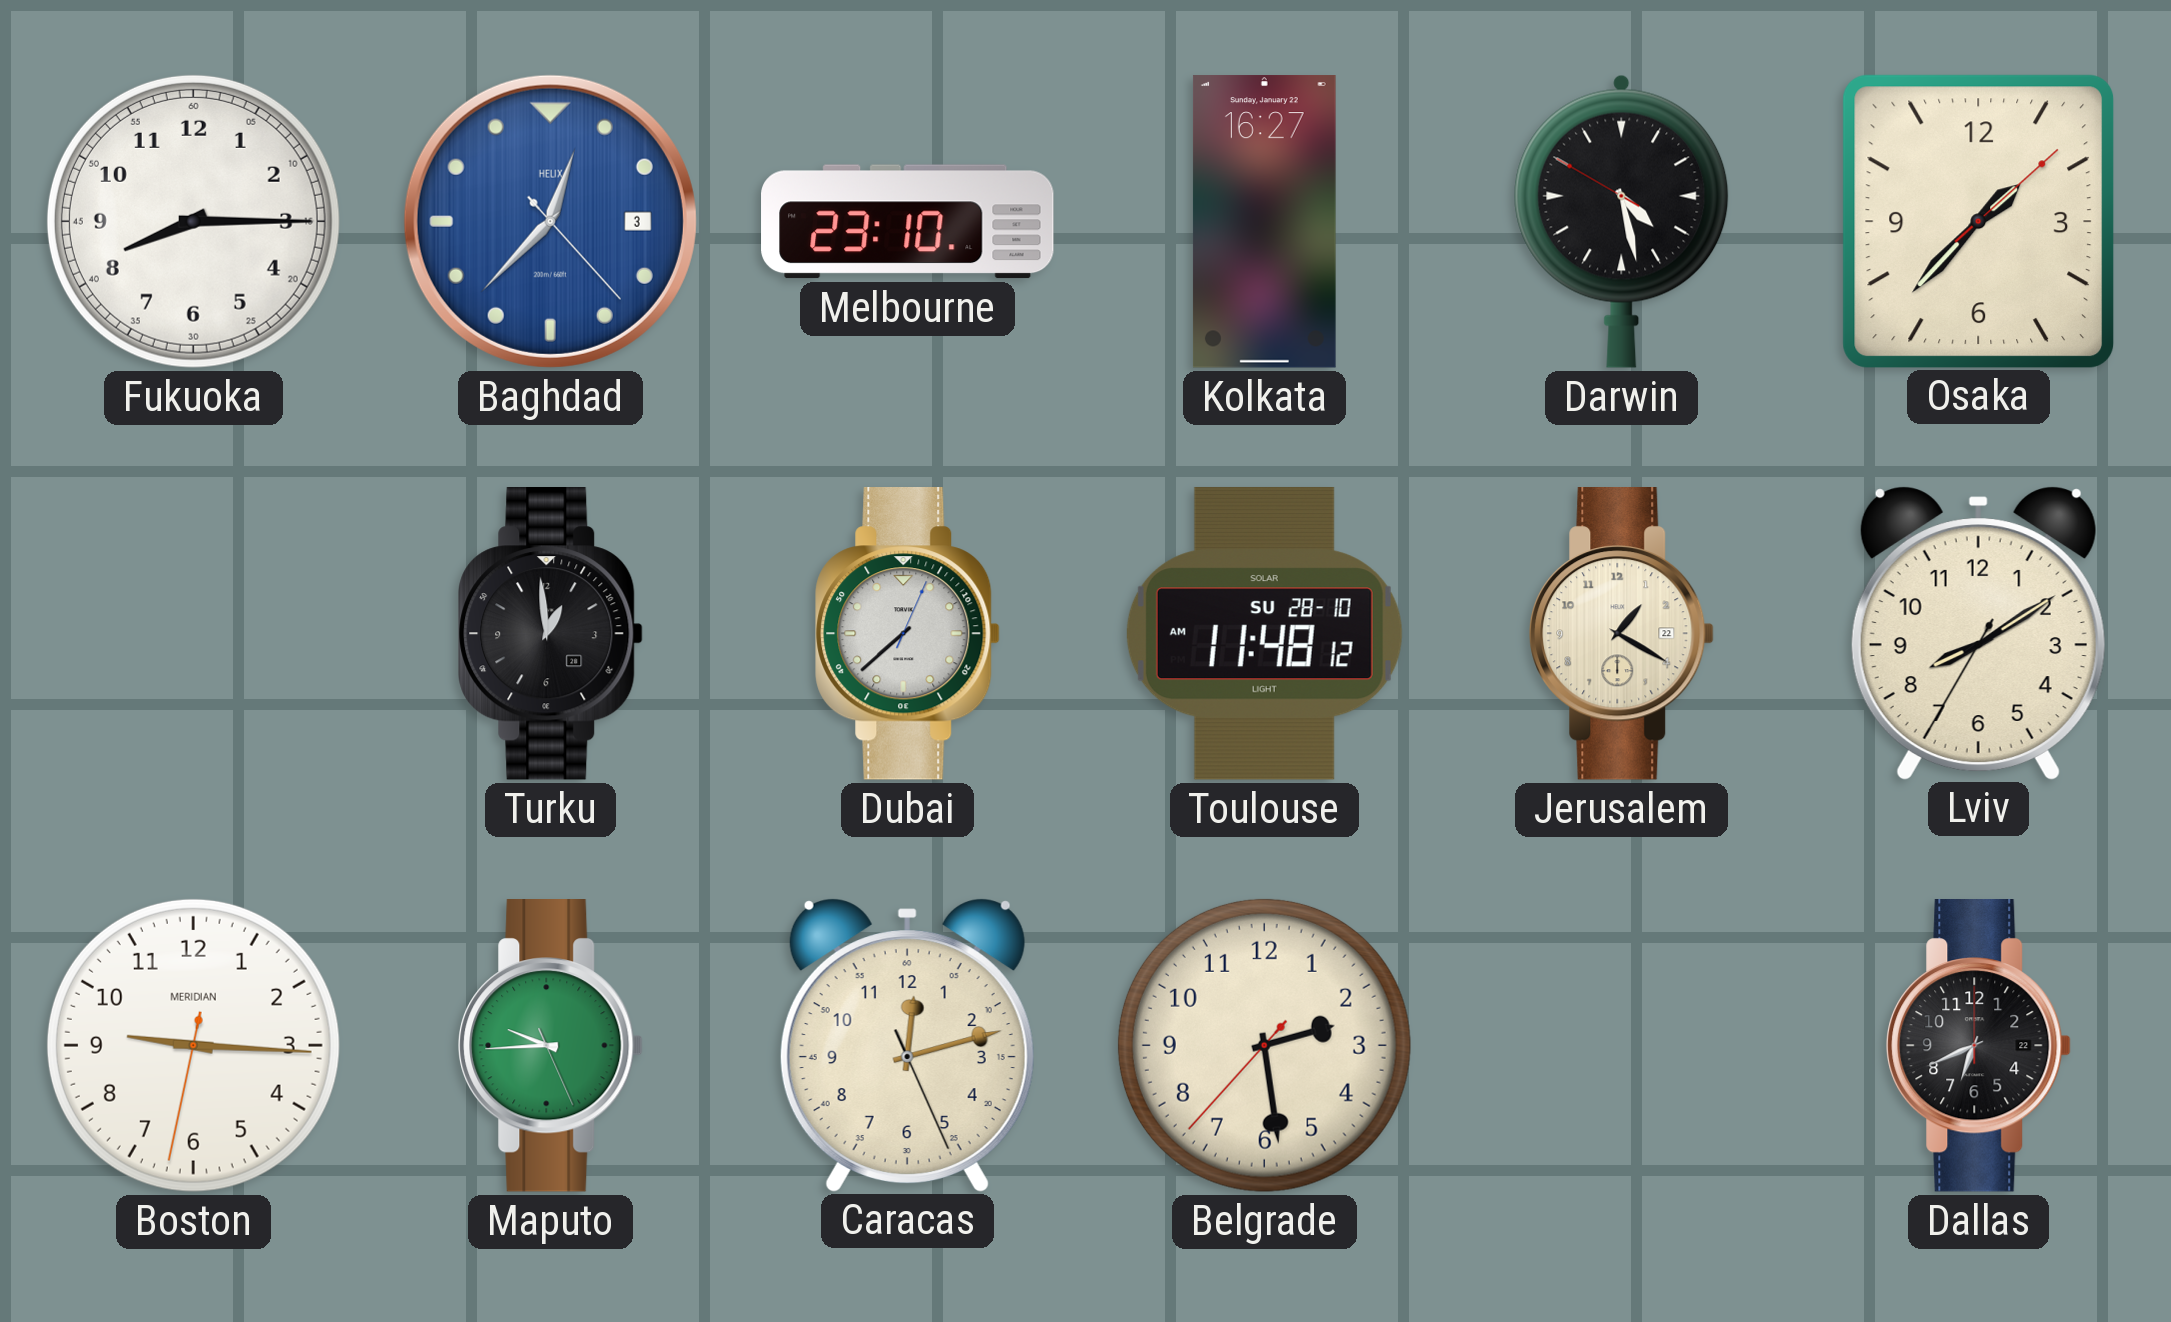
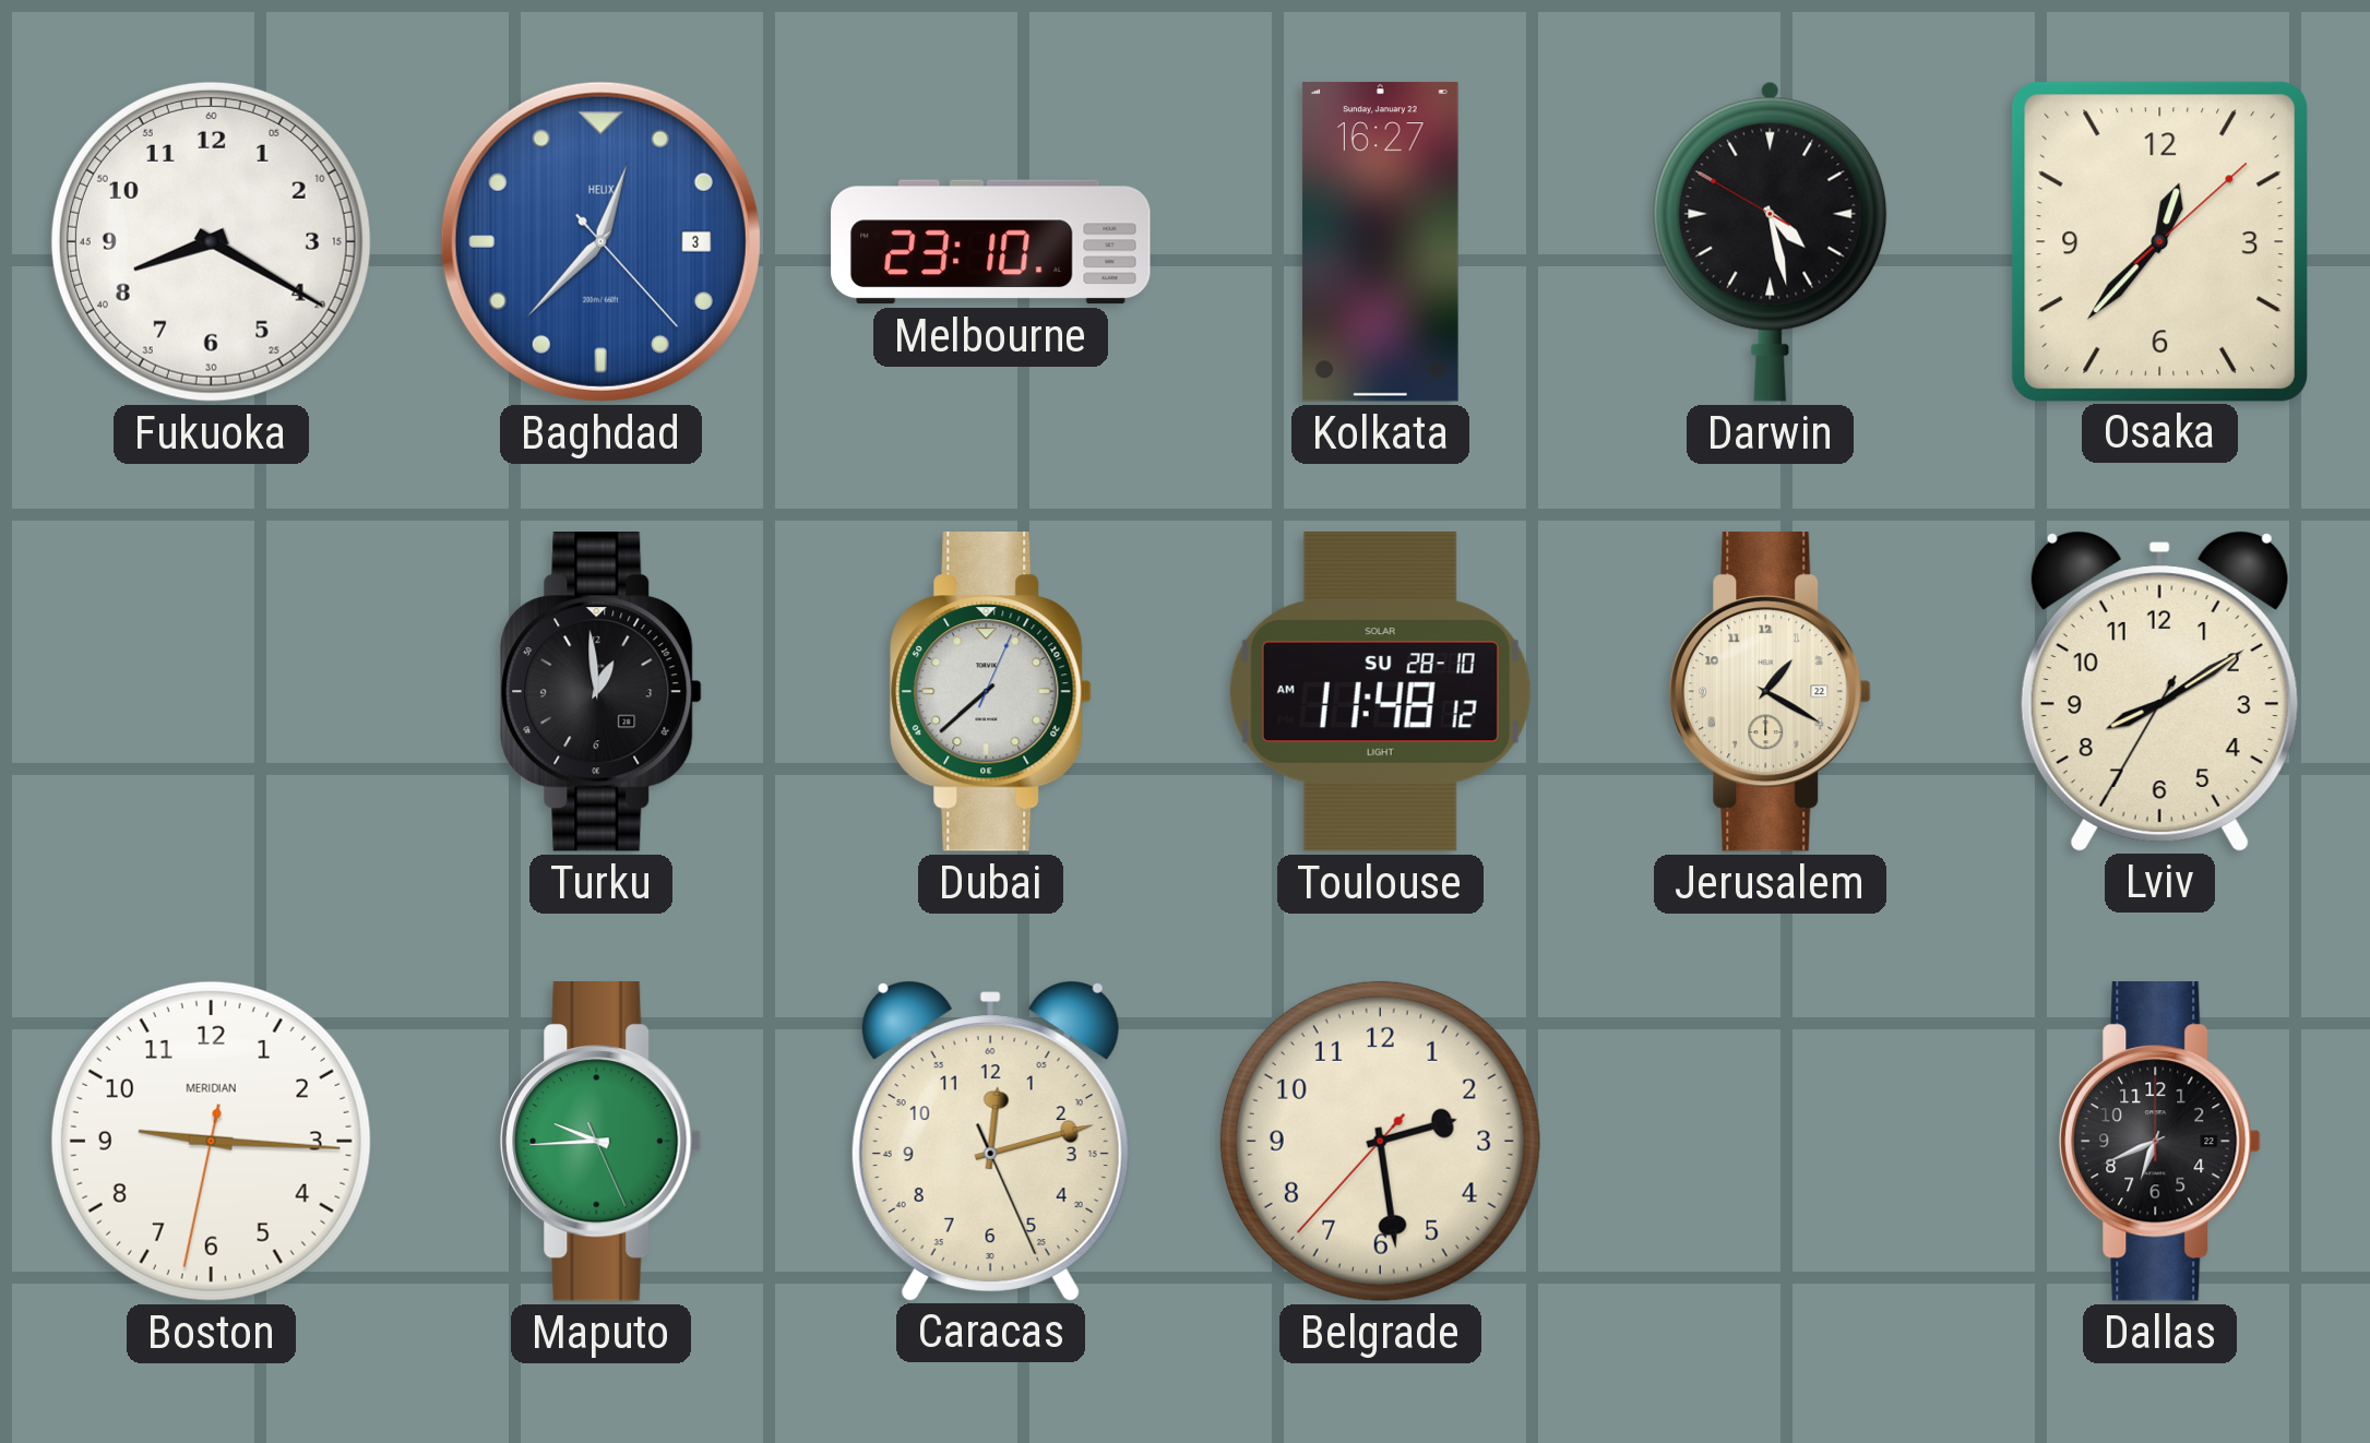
Fukuoka: 8:15 -> 8:20 (211, 241)
Osaka: 1:37 -> 12:37 (2160, 241)
